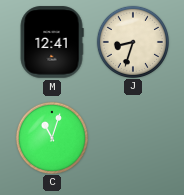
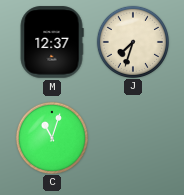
M: 12:41 -> 12:37 (52, 42)
J: 8:33 -> 7:33 (132, 41)
